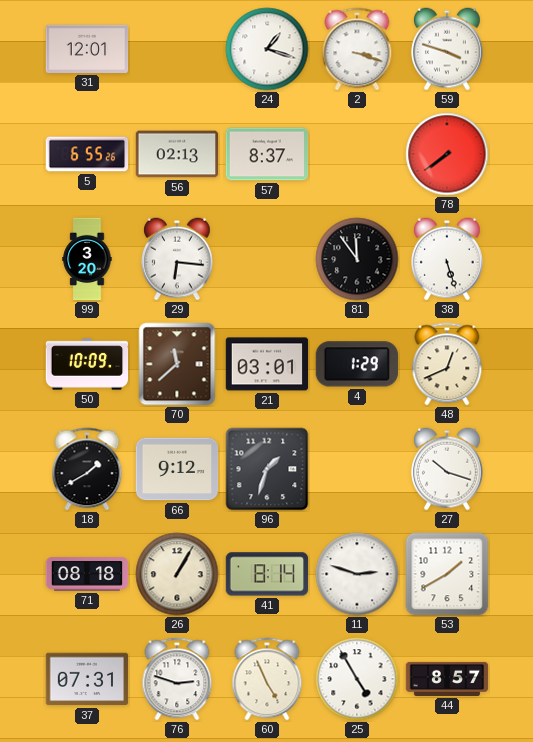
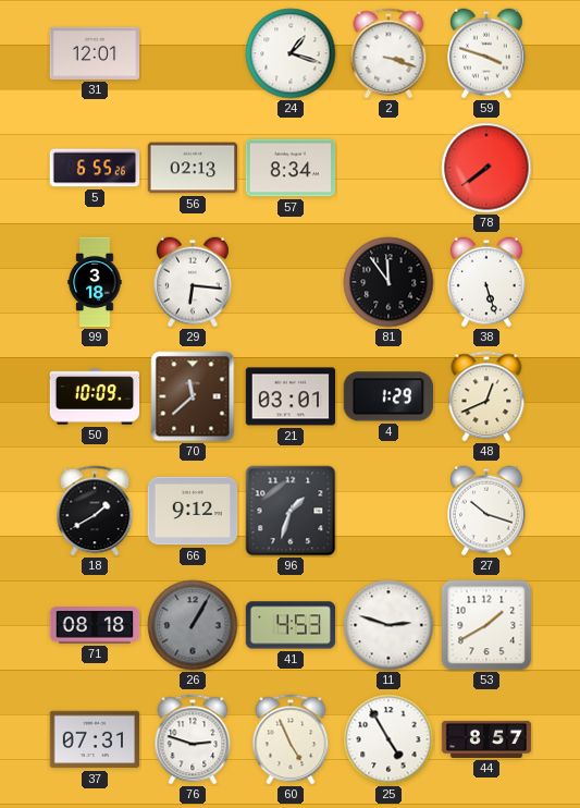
57: 8:37 -> 8:34 (291, 168)
99: 3:20 -> 3:18 (95, 282)
26 dial: cream -> grey (193, 625)
41: 8:14 -> 4:53 (291, 625)
